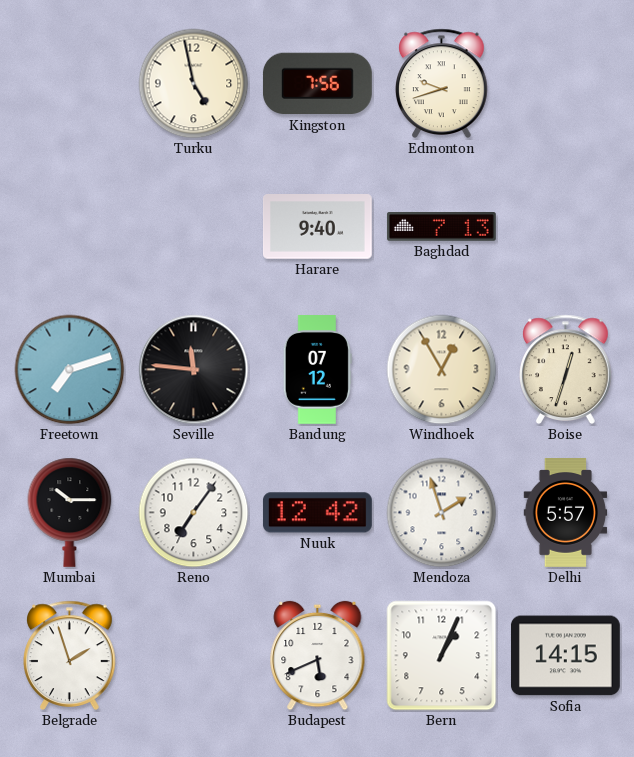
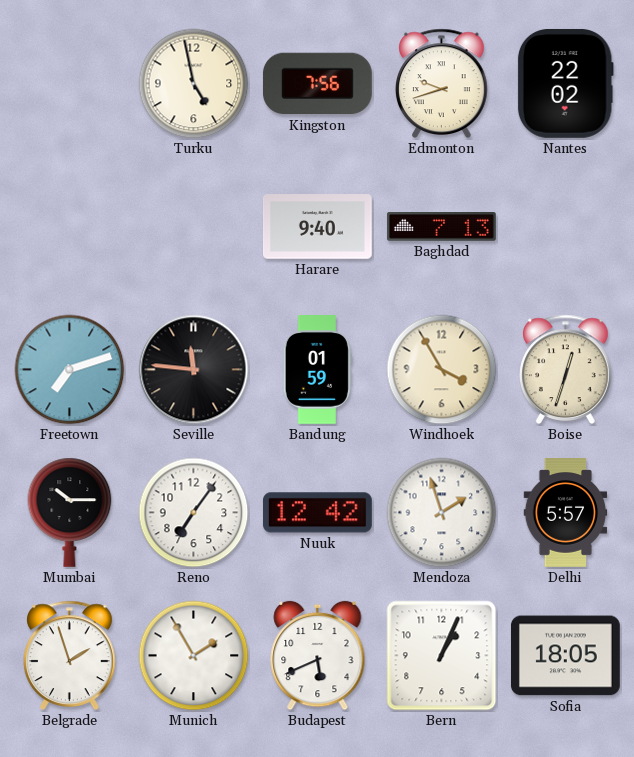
Nantes: none -> 22:02 (565, 83)
Bandung: 07:12 -> 01:59 (317, 370)
Windhoek: 12:55 -> 3:55 (442, 370)
Munich: none -> 1:55 (194, 656)
Sofia: 14:15 -> 18:05 (565, 656)
